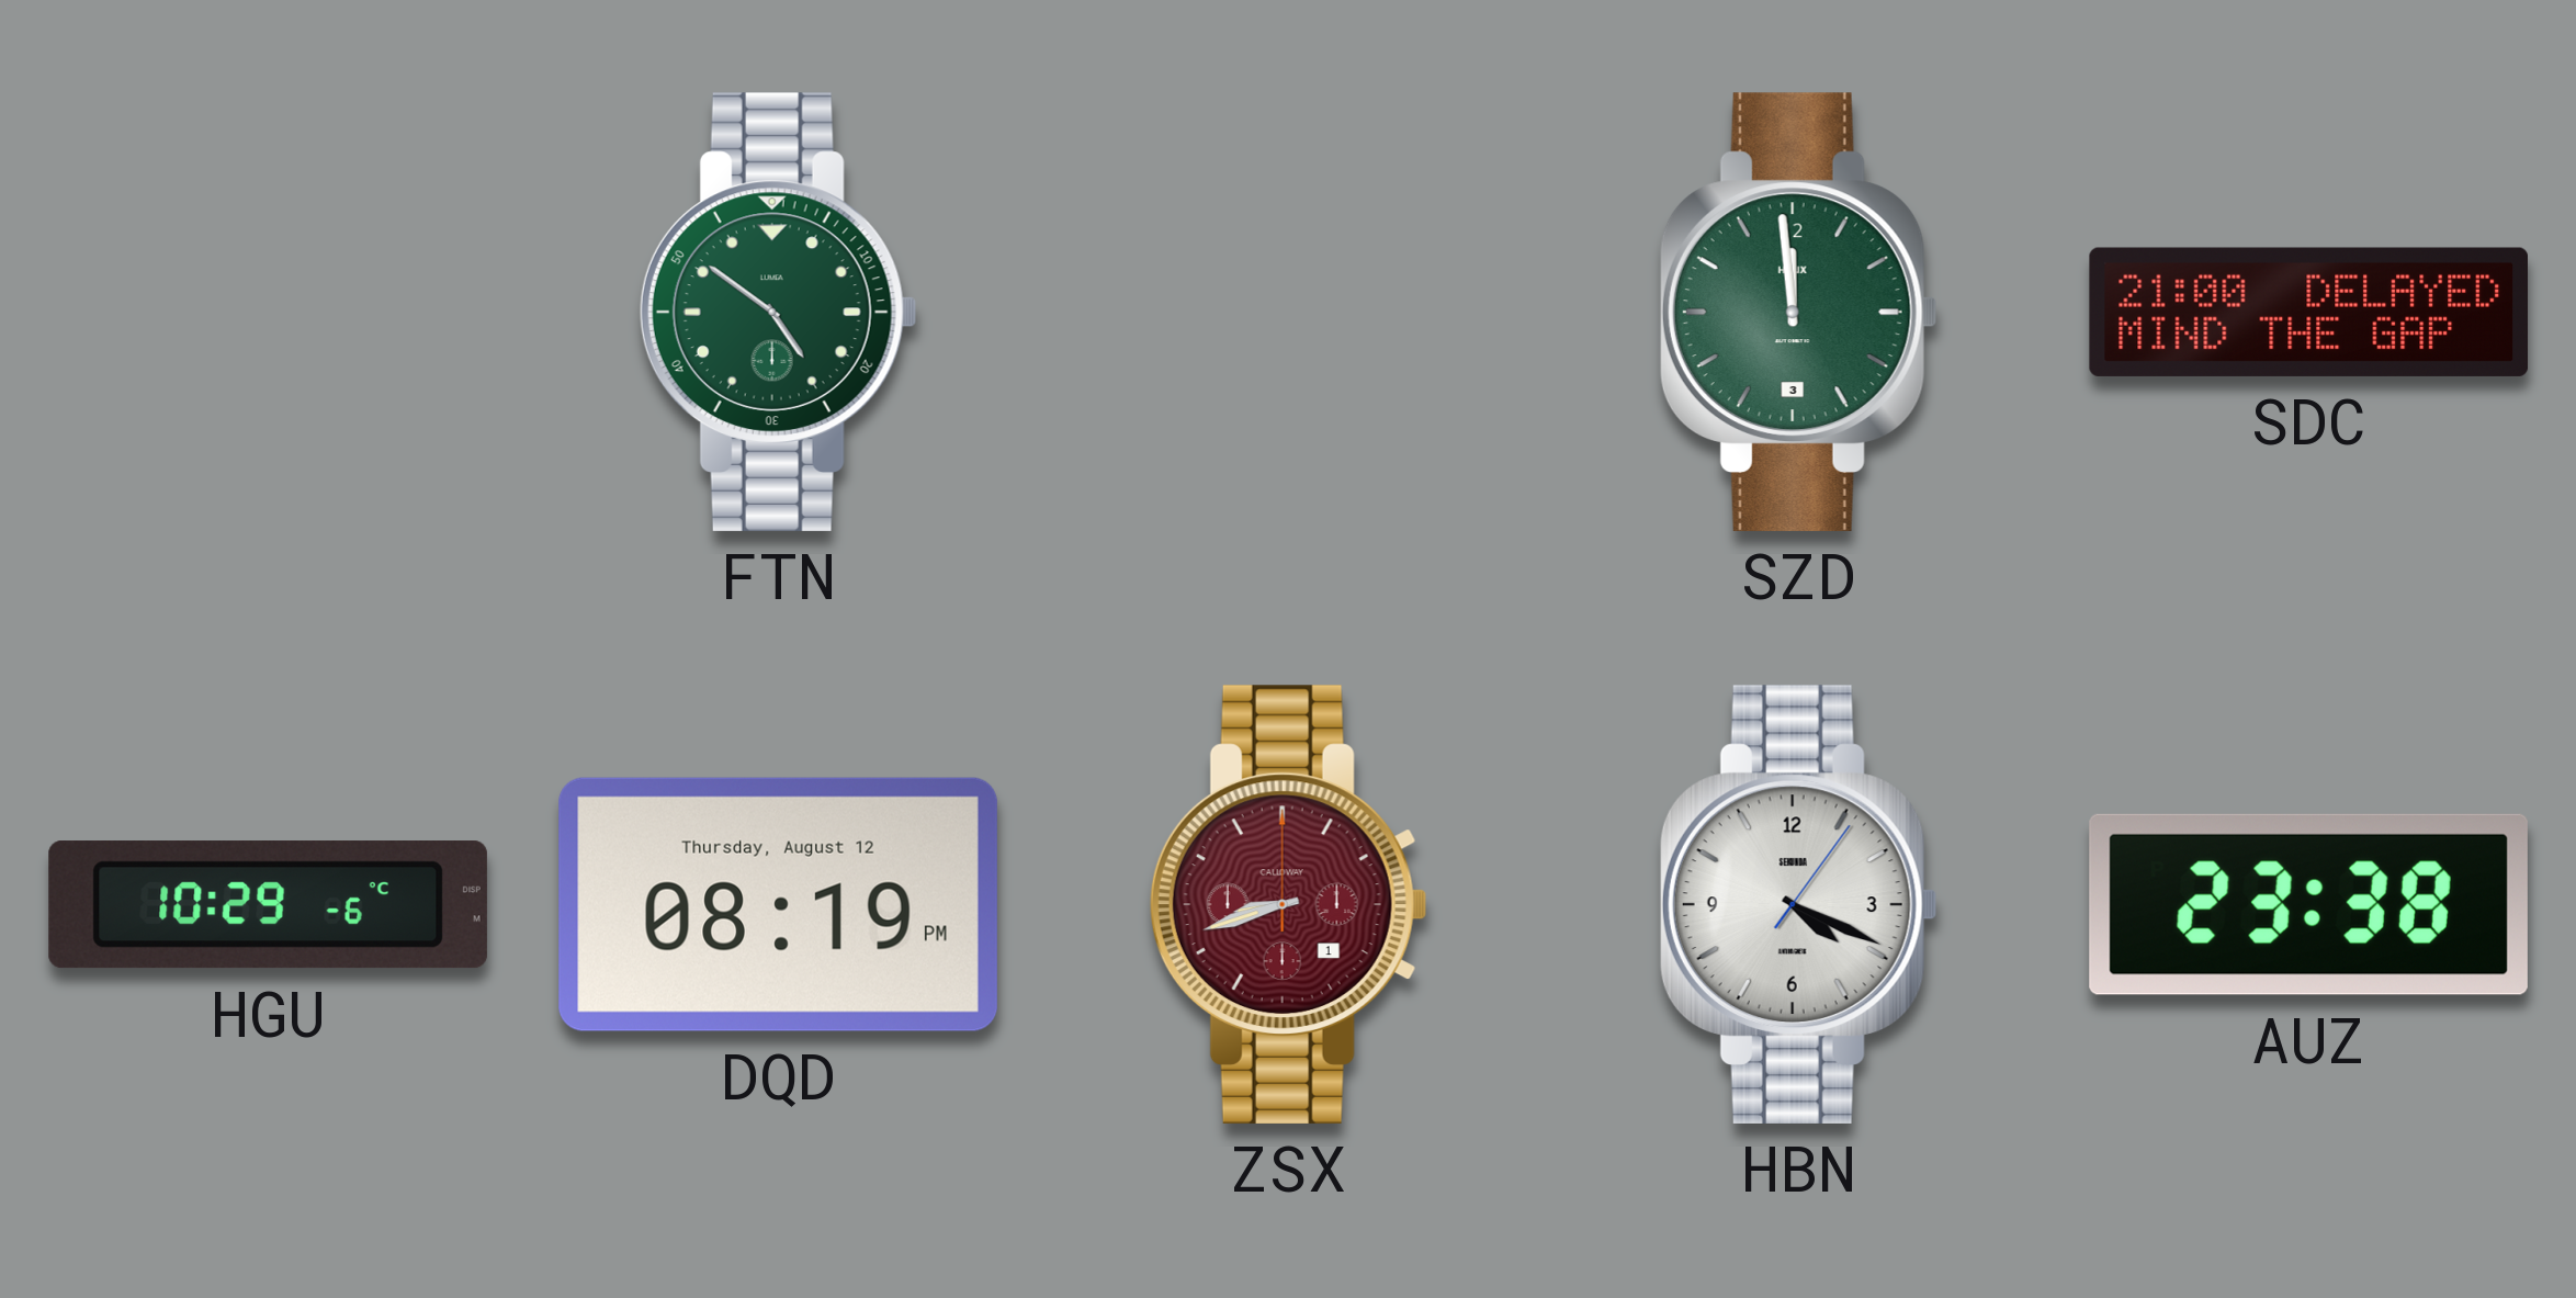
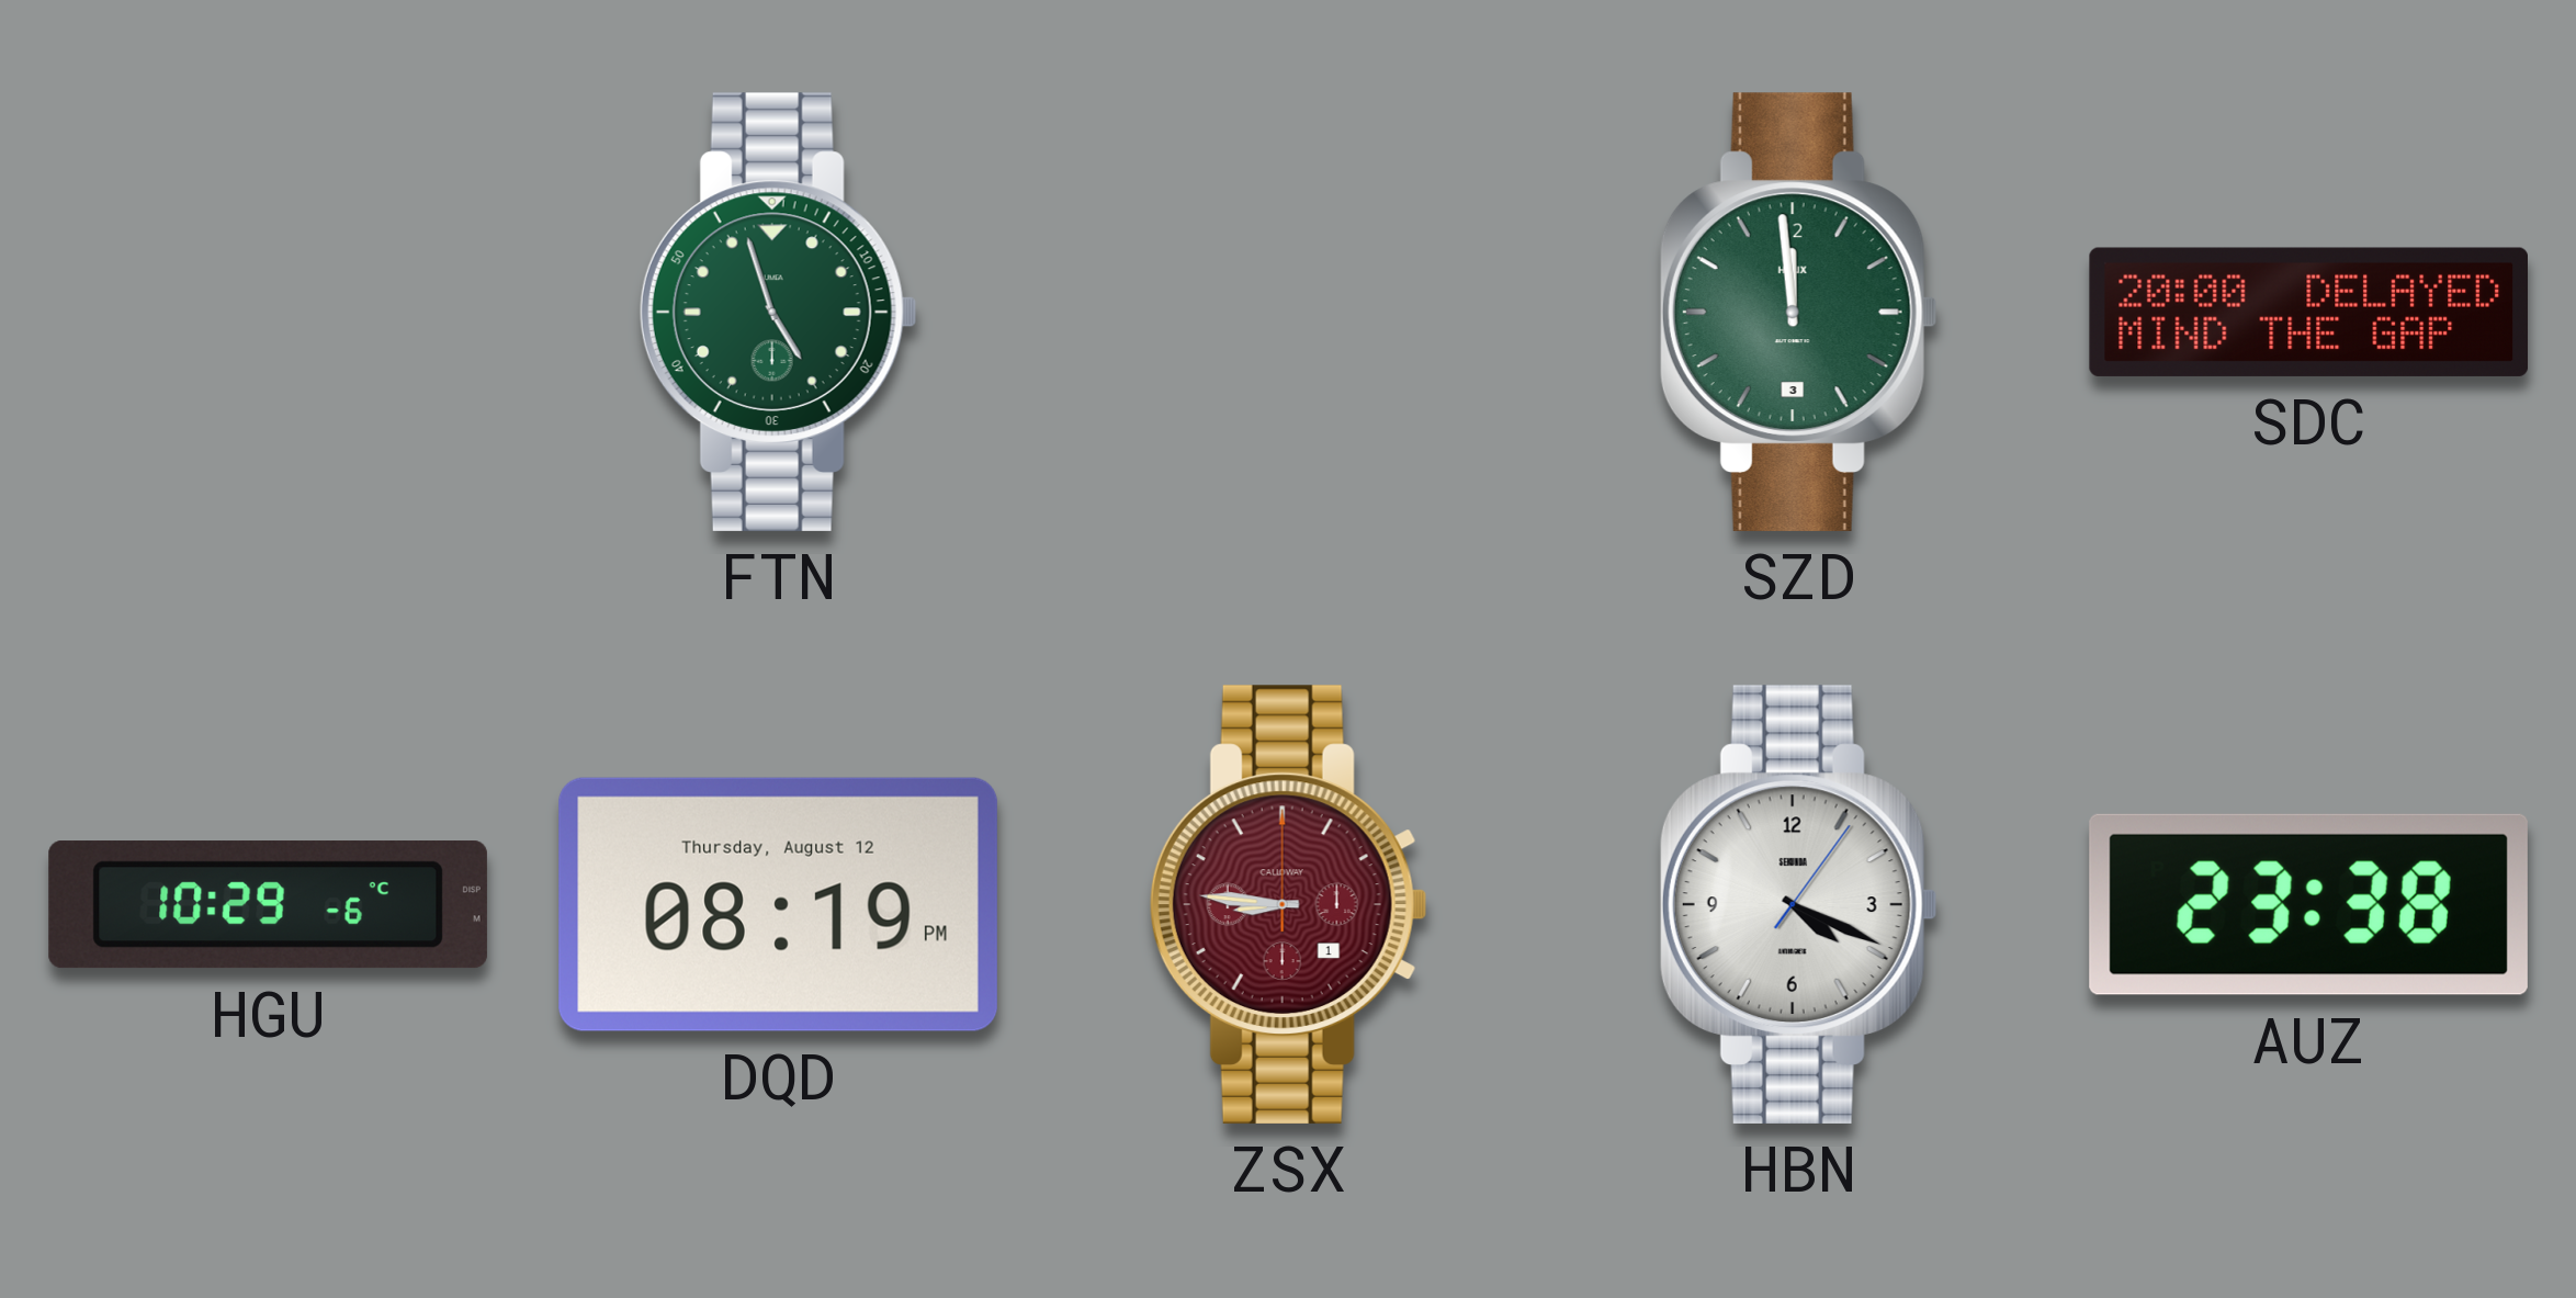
FTN: 4:51 -> 4:57 (778, 312)
SDC: 21:00 -> 20:00 (2308, 312)
ZSX: 8:42 -> 8:46 (1288, 904)
